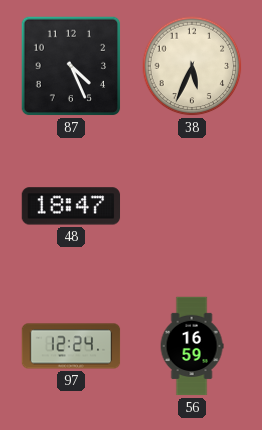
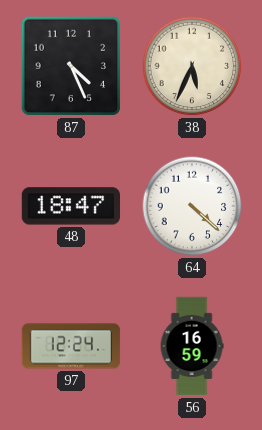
64: none -> 4:22 (192, 206)
